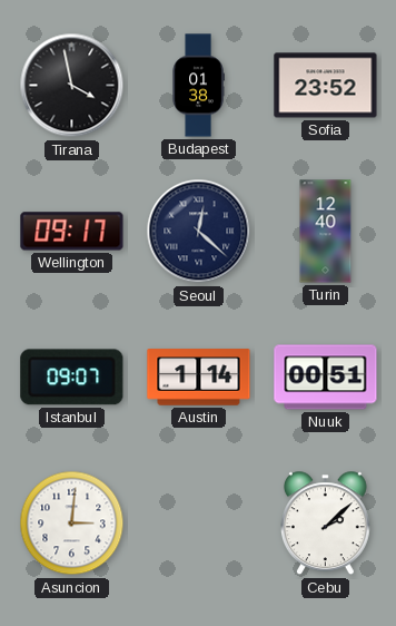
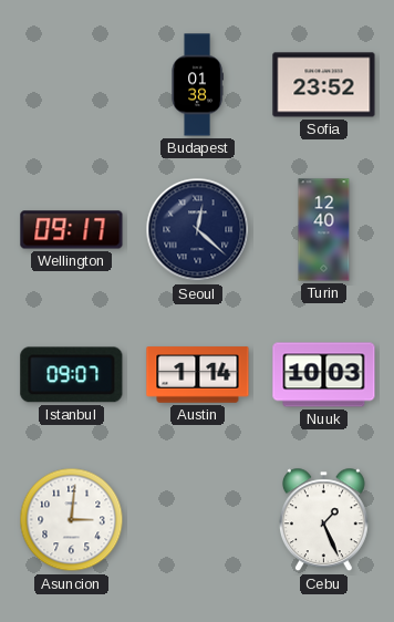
Tirana: 3:58 -> none (72, 86)
Nuuk: 00:51 -> 10:03 (324, 375)
Cebu: 2:08 -> 1:26 (323, 520)
